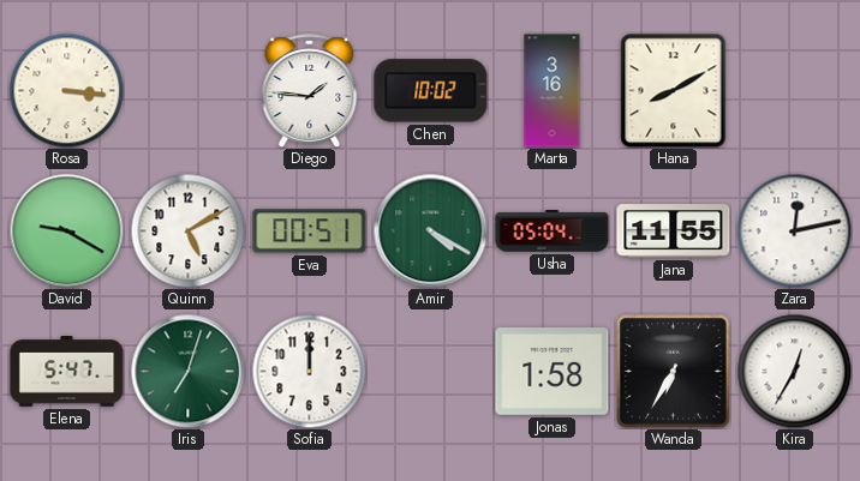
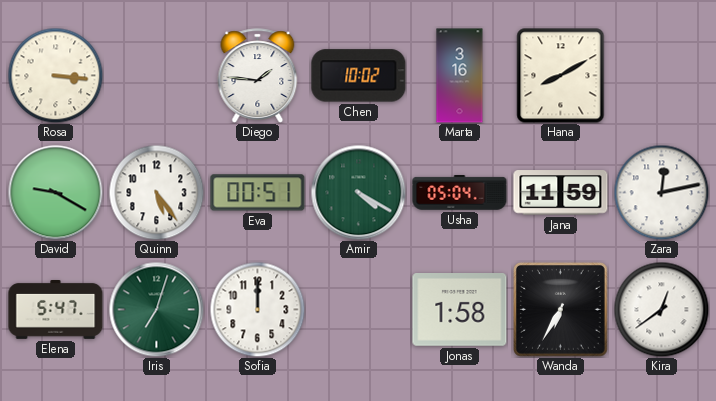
Quinn: 5:10 -> 5:24 (156, 192)
Jana: 11:55 -> 11:59 (561, 193)
Kira: 12:35 -> 12:39 (661, 309)
